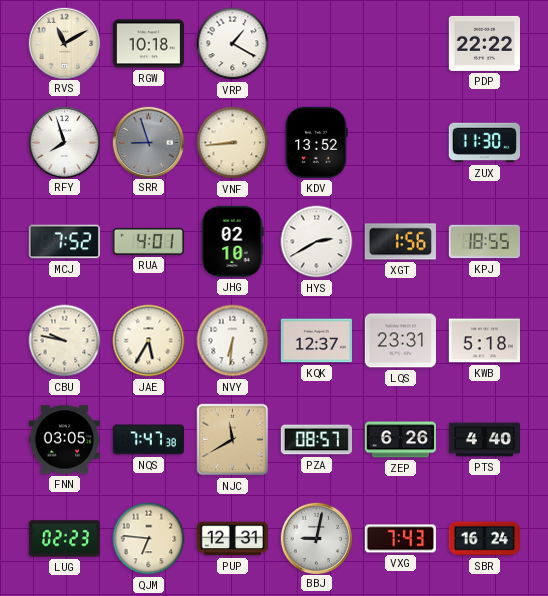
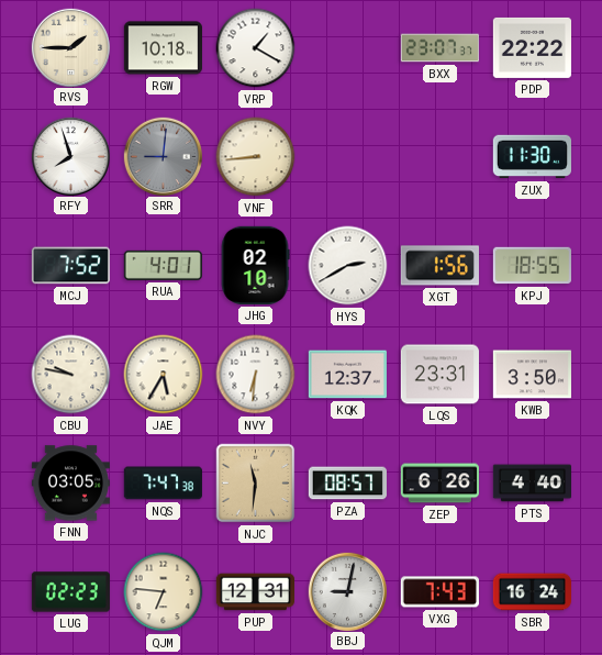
RVS: 11:10 -> 1:45 (70, 47)
BXX: none -> 23:07 (439, 48)
SRR: 8:57 -> 9:01 (163, 156)
KDV: 13:52 -> none (317, 142)
KWB: 5:18 -> 3:50 (532, 375)
NJC: 11:40 -> 11:31 (256, 484)
